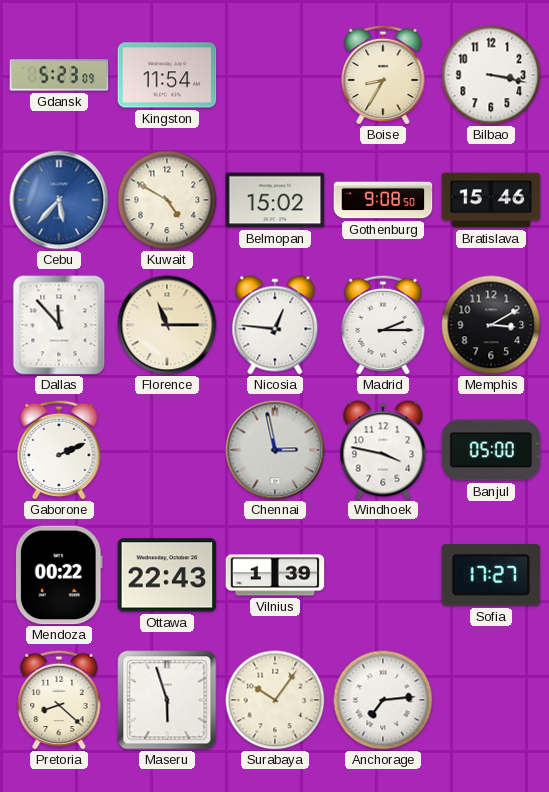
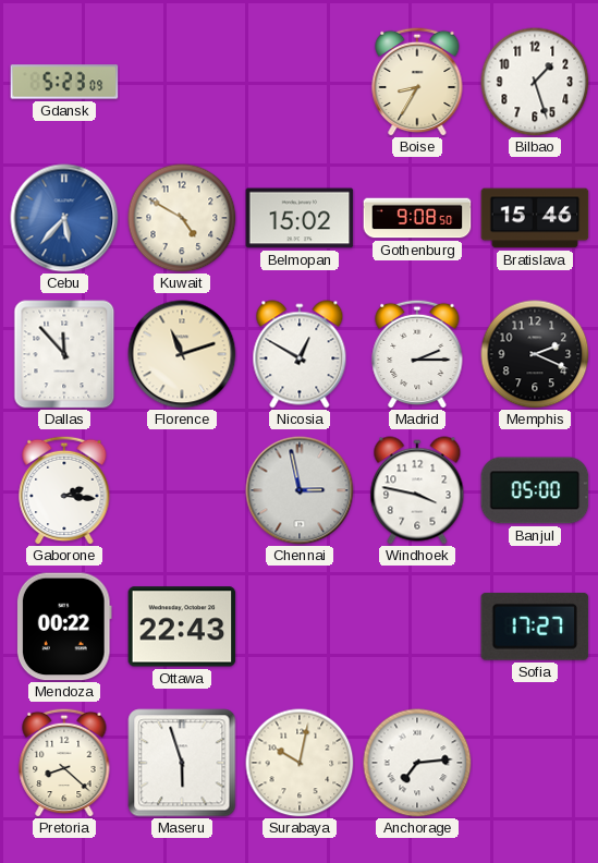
Kingston: 11:54 -> none (167, 75)
Bilbao: 3:17 -> 1:27 (535, 82)
Florence: 11:15 -> 11:12 (182, 354)
Nicosia: 12:46 -> 12:50 (300, 354)
Memphis: 3:10 -> 2:19 (535, 354)
Gaborone: 2:11 -> 2:16 (64, 490)
Vilnius: 1:39 -> none (275, 575)
Surabaya: 10:06 -> 10:02 (300, 763)
